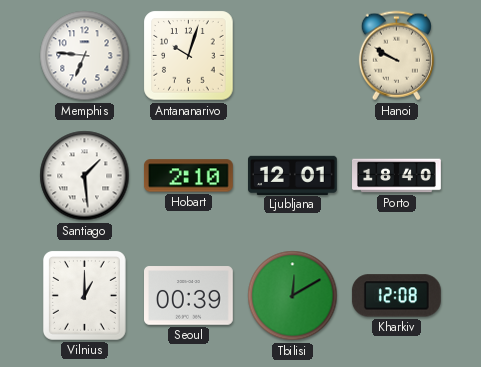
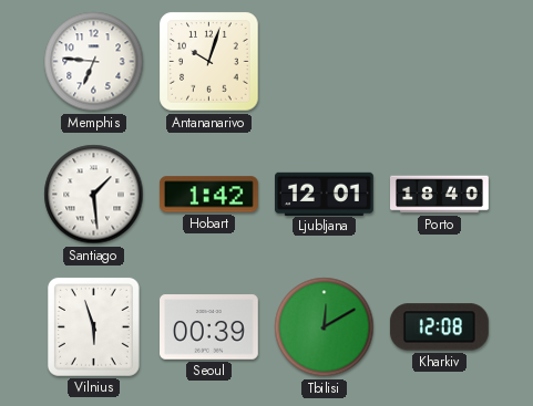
Hanoi: 9:50 -> none (396, 56)
Hobart: 2:10 -> 1:42 (208, 195)
Vilnius: 1:00 -> 5:57 (93, 326)
